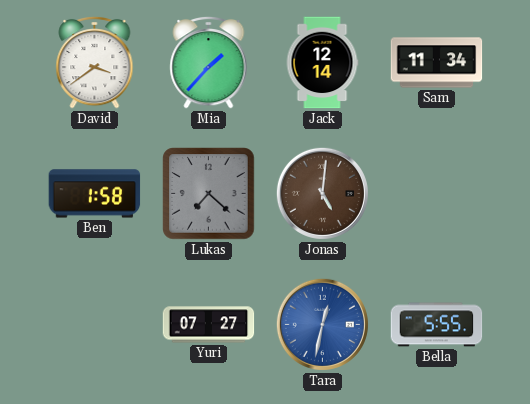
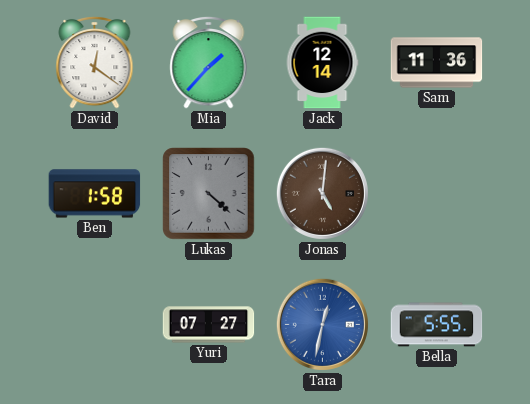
David: 3:39 -> 12:21 (95, 62)
Sam: 11:34 -> 11:36 (437, 63)
Lukas: 7:22 -> 4:22 (209, 194)
